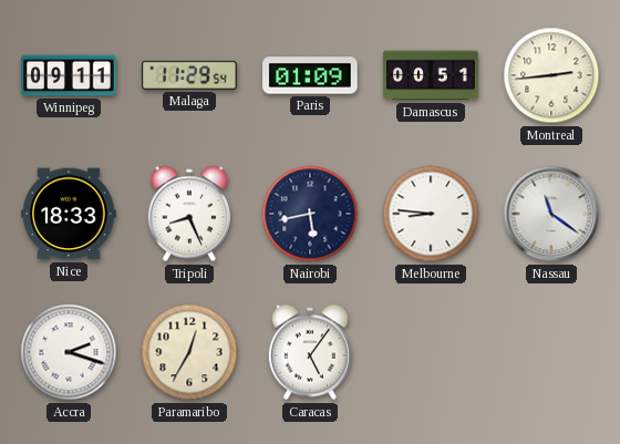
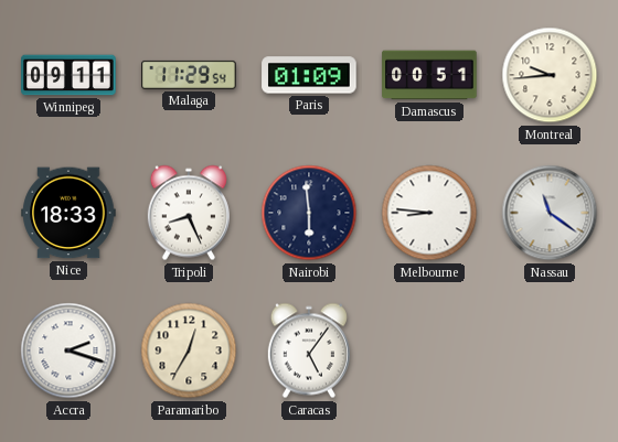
Montreal: 2:44 -> 9:44 (550, 75)
Nairobi: 5:43 -> 5:59 (309, 213)
